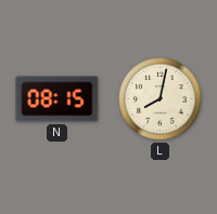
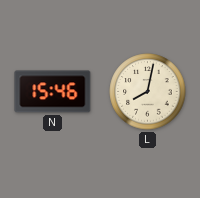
N: 08:15 -> 15:46 (53, 92)
